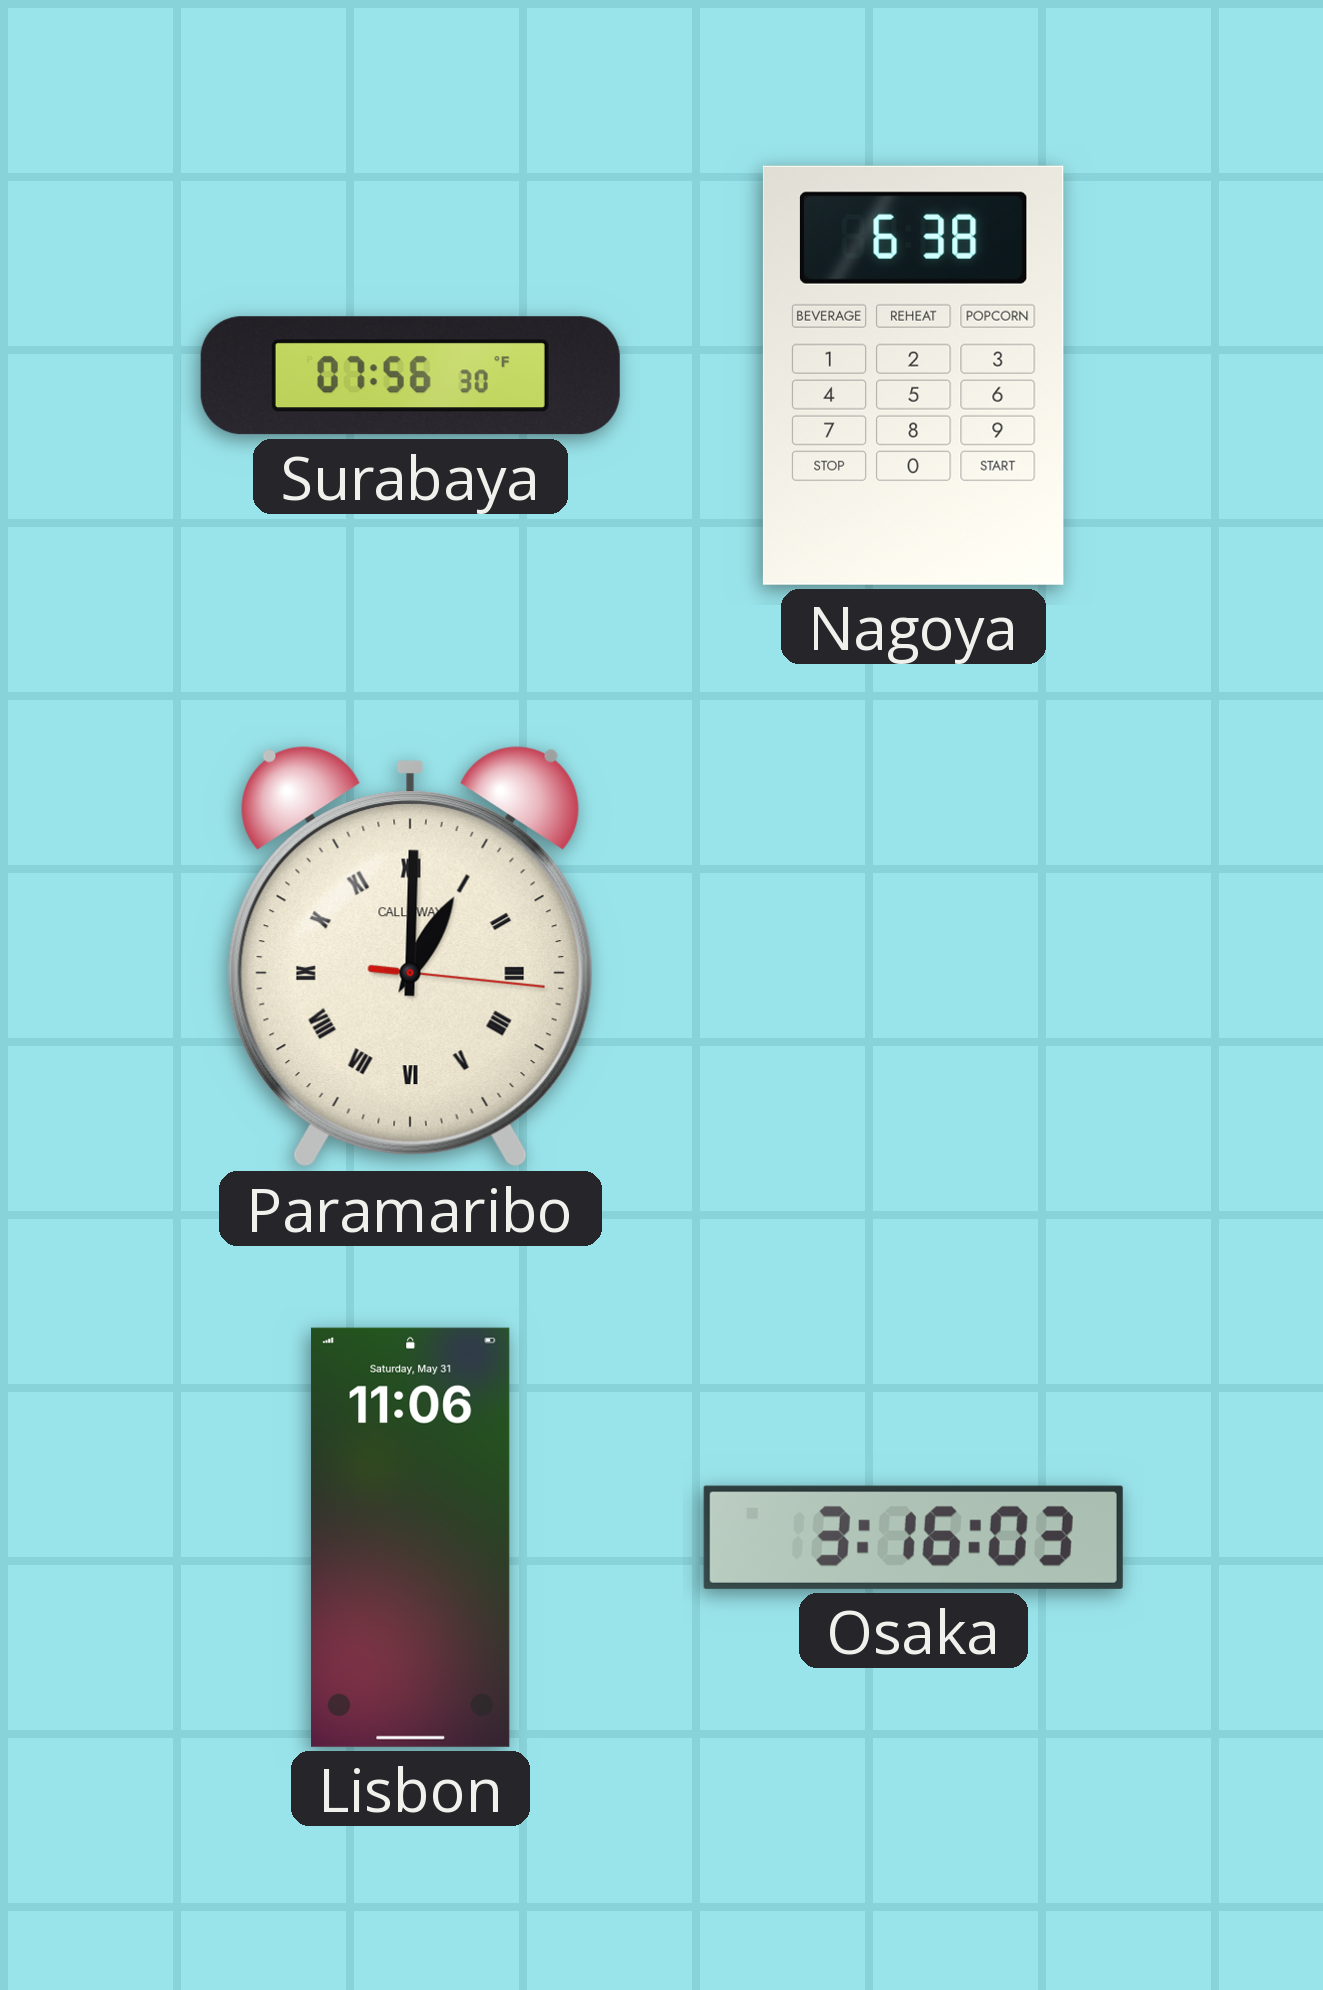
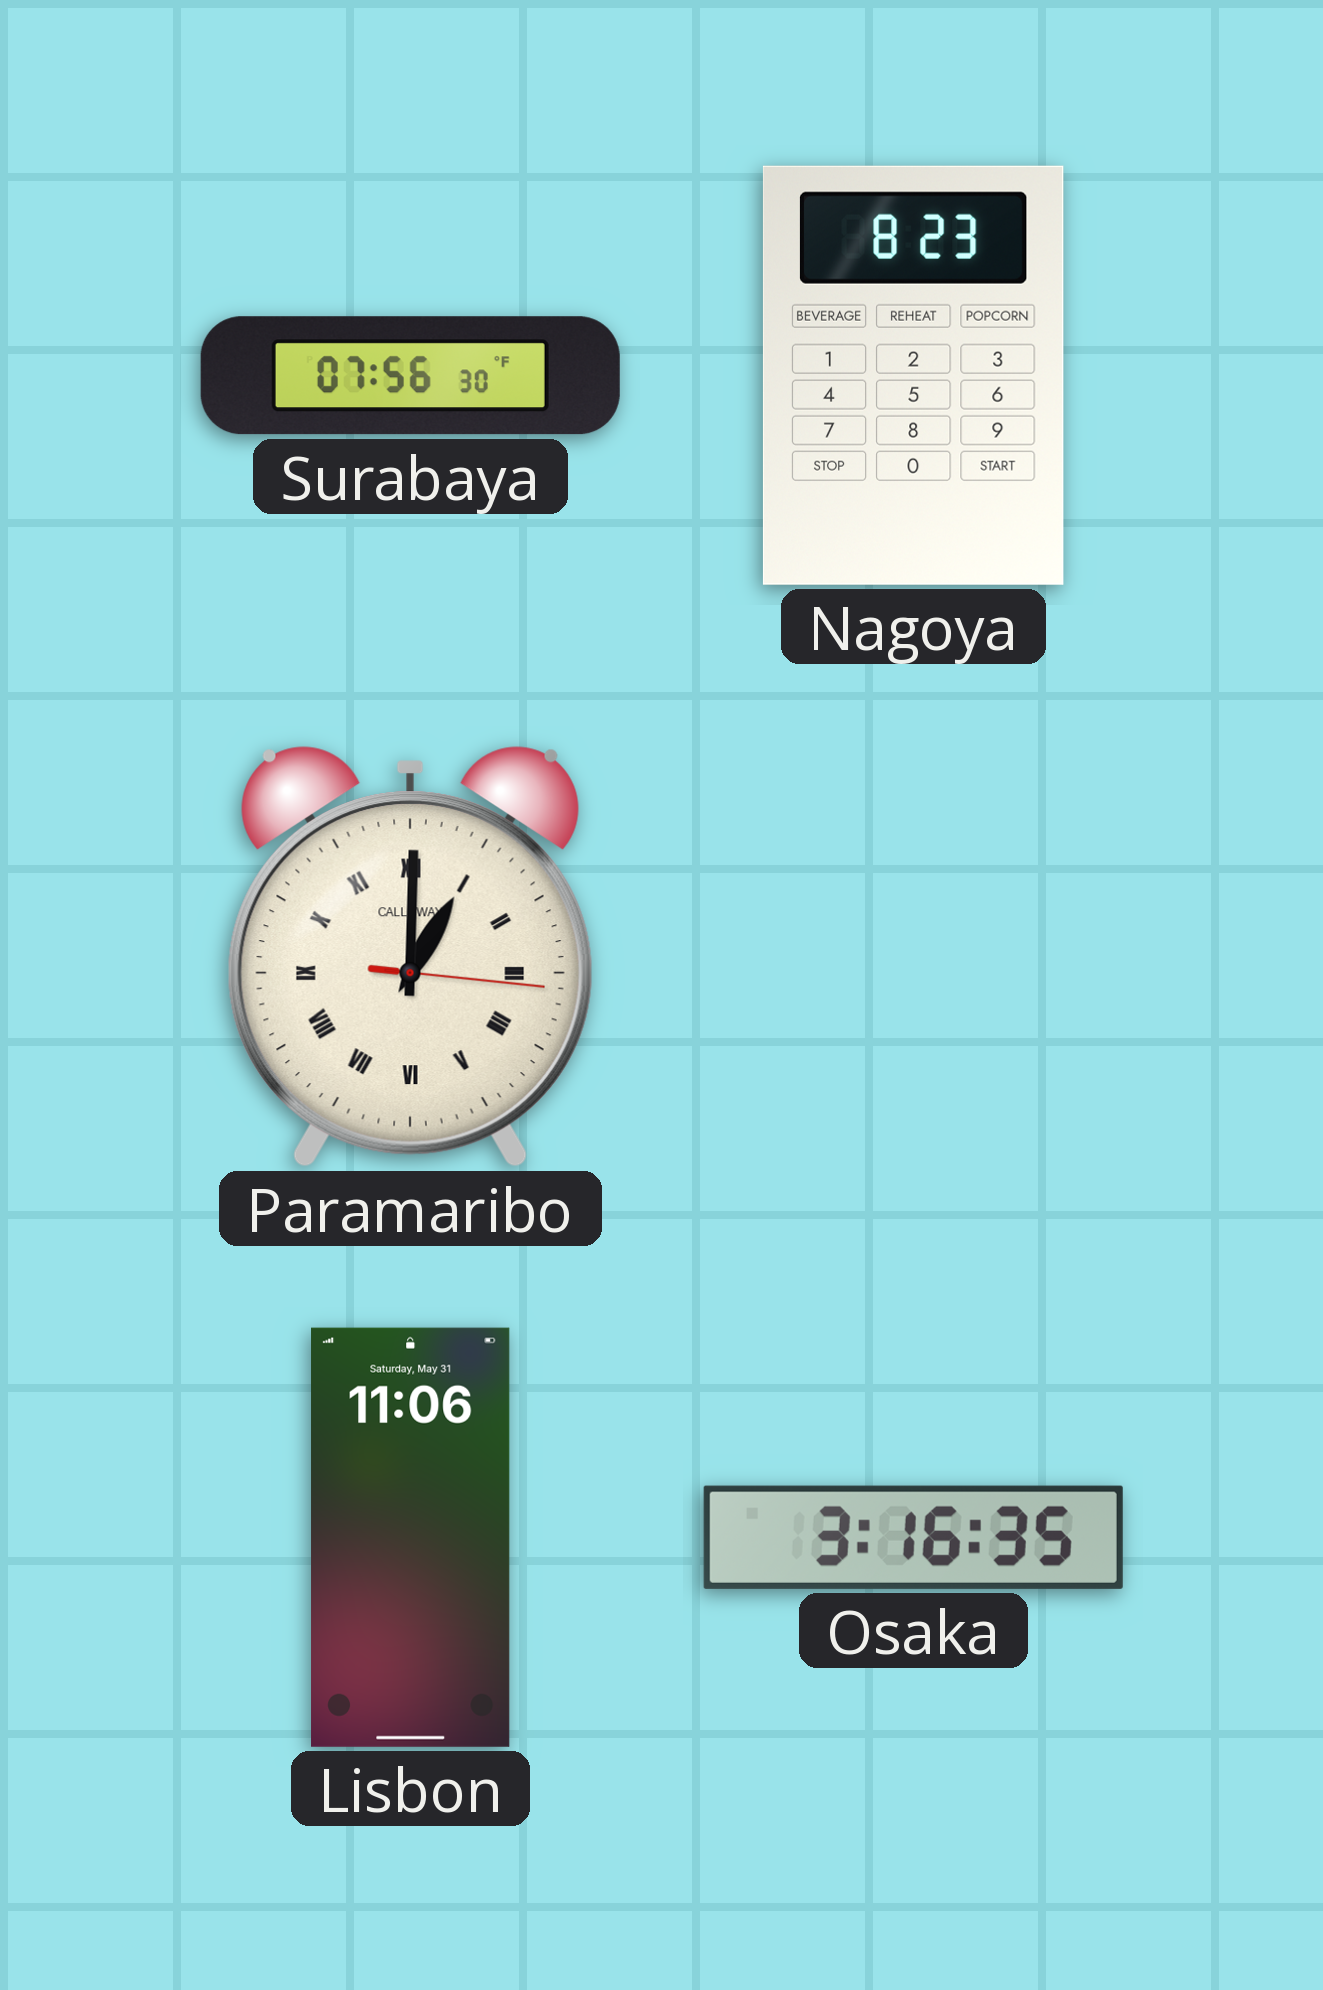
Nagoya: 6:38 -> 8:23 (913, 375)
Osaka: 3:16:03 -> 3:16:35 (913, 1537)
